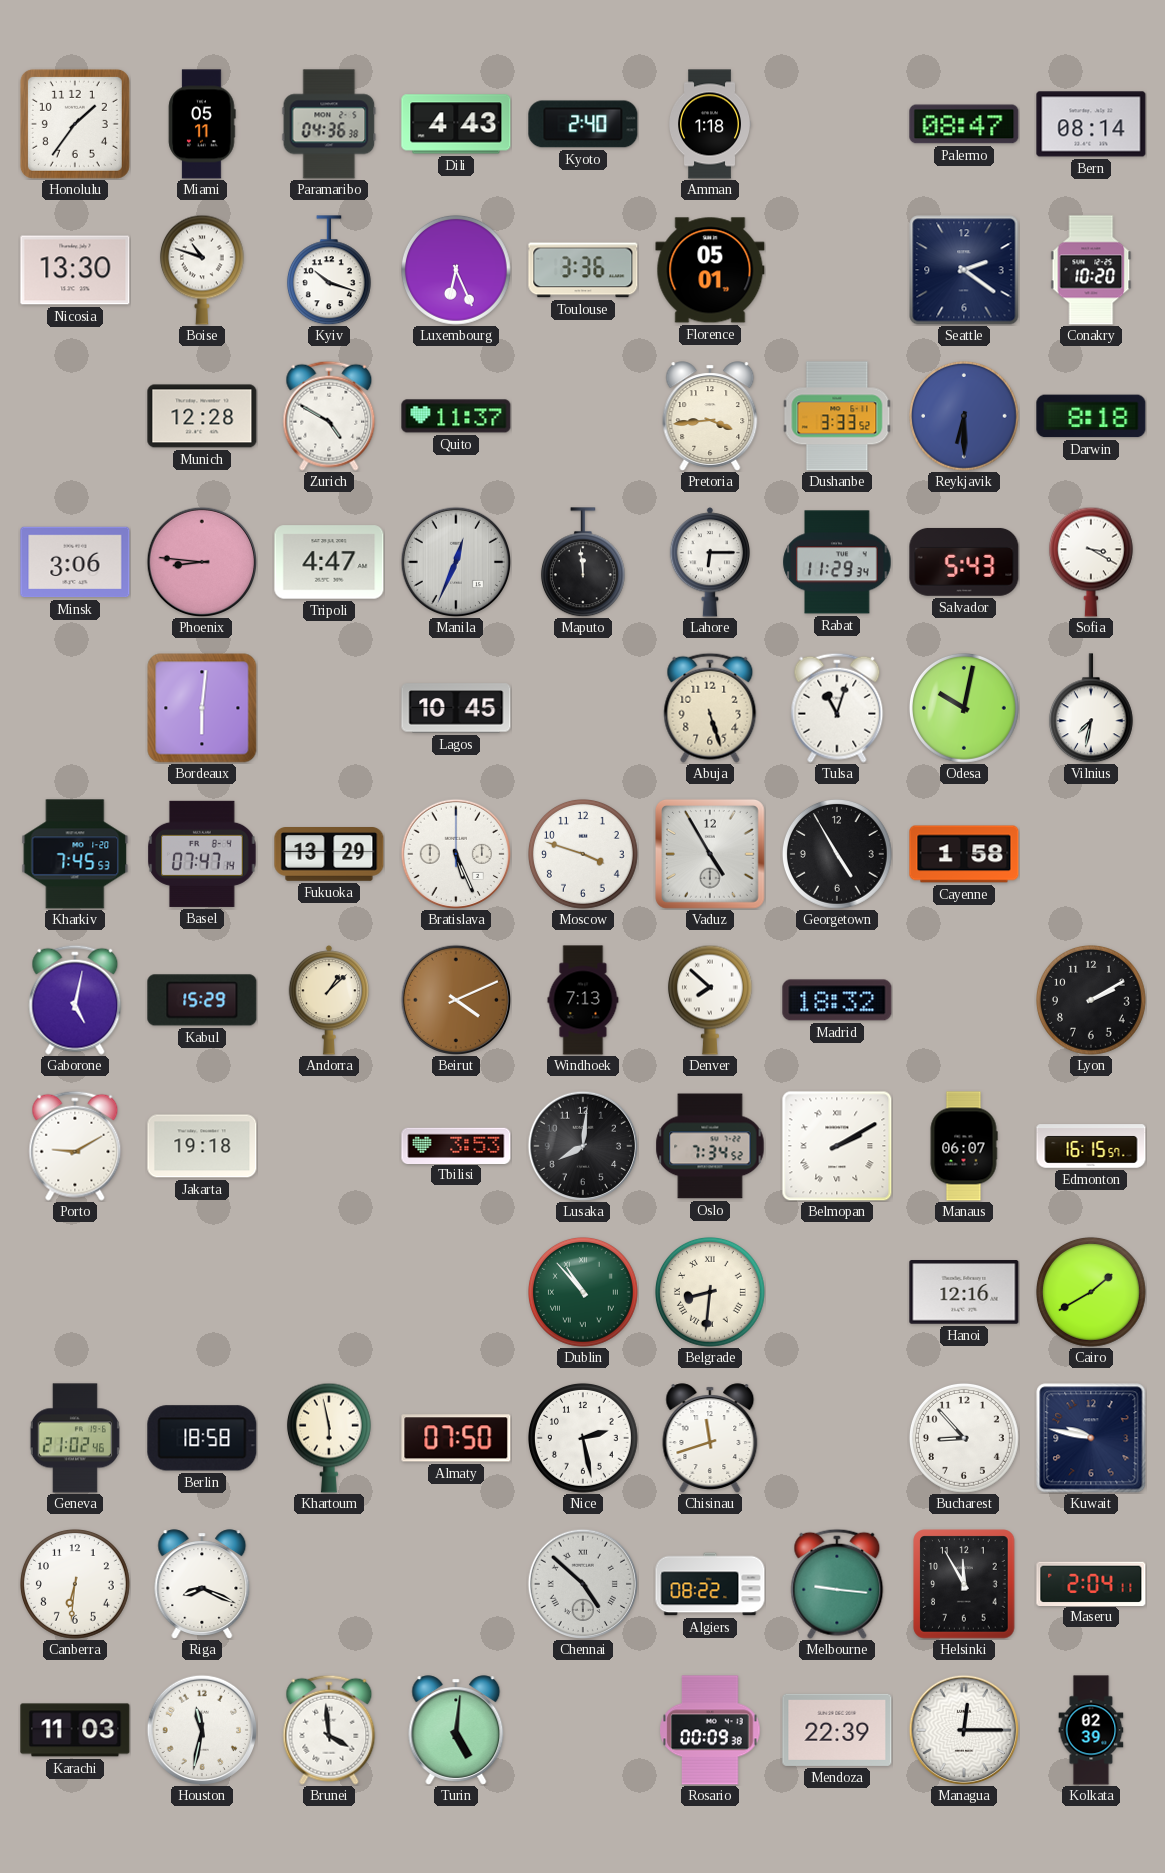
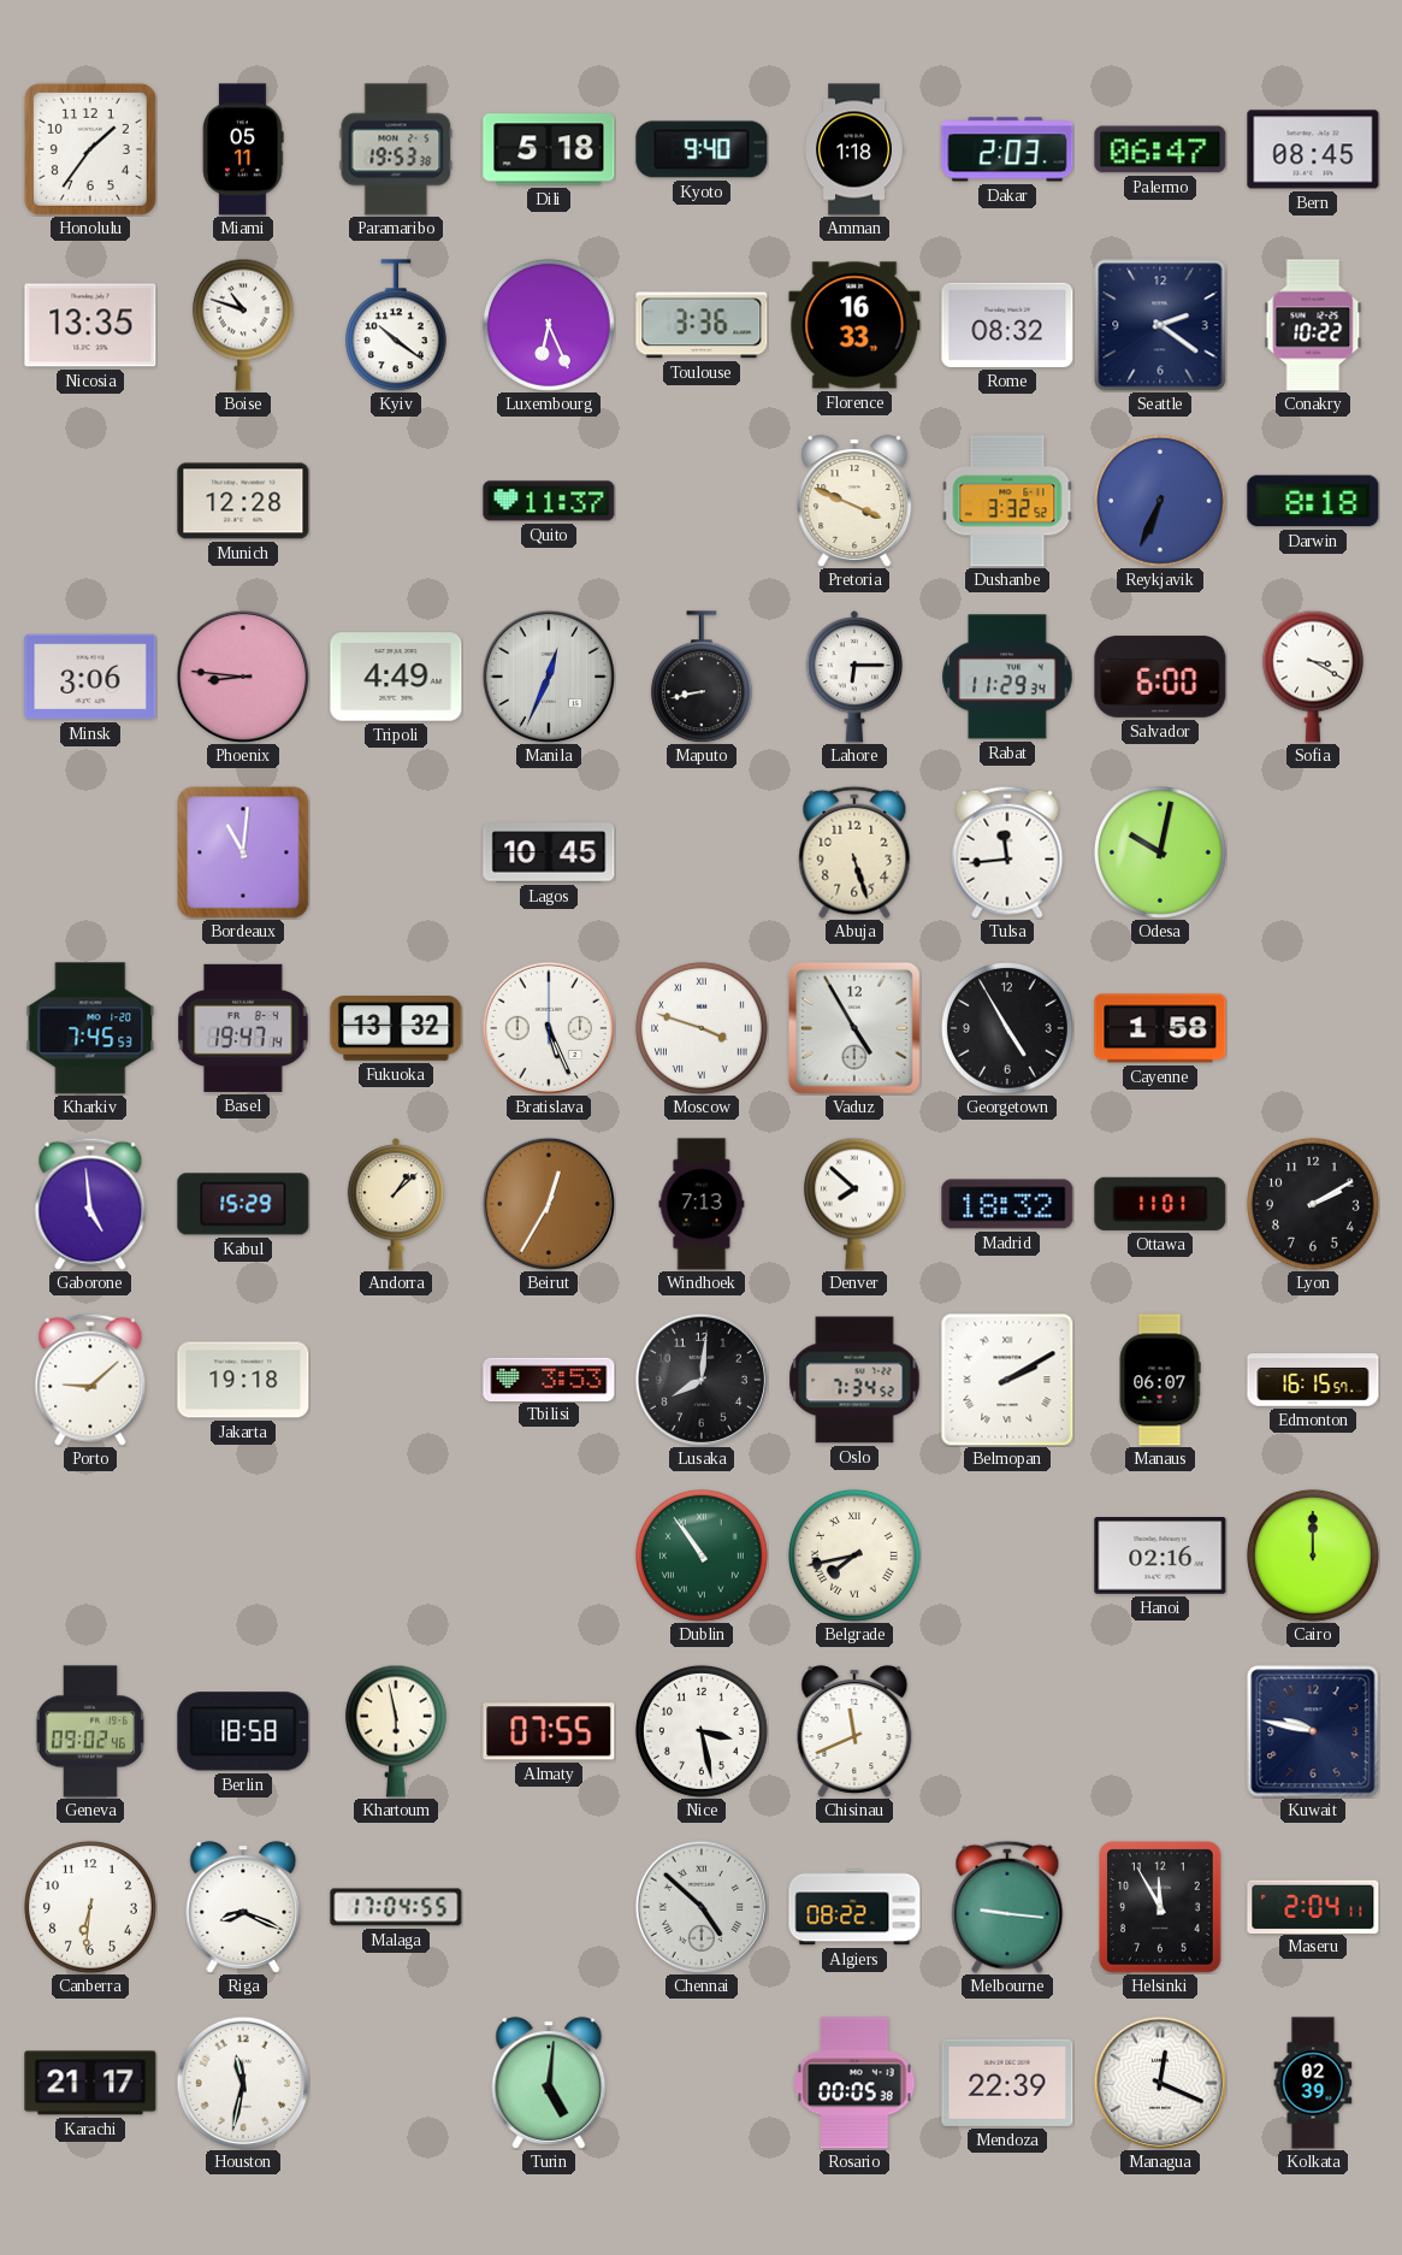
Paramaribo: 04:36 -> 19:53 (396, 149)
Dili: 4:43 -> 5:18 (549, 149)
Kyoto: 2:40 -> 9:40 (702, 149)
Dakar: none -> 2:03 (1007, 149)
Palermo: 08:47 -> 06:47 (1160, 149)
Bern: 08:14 -> 08:45 (1313, 149)
Nicosia: 13:30 -> 13:35 (90, 325)
Kyiv: 10:18 -> 10:21 (396, 325)
Florence: 05:01 -> 16:33 (854, 325)
Rome: none -> 08:32 (1007, 325)
Conakry: 10:20 -> 10:22 (1313, 325)
Zurich: 4:50 -> none (329, 416)
Pretoria: 3:44 -> 3:49 (854, 501)
Dushanbe: 3:33 -> 3:32 (1007, 501)
Reykjavik: 6:30 -> 6:34 (1160, 501)
Tripoli: 4:47 -> 4:49 (396, 677)
Maputo: 11:59 -> 8:43 (702, 677)
Salvador: 5:43 -> 6:00 (1160, 677)
Bordeaux: 6:01 -> 11:01 (243, 852)
Tulsa: 11:03 -> 11:44 (1007, 852)
Vilnius: 7:32 -> none (1091, 708)
Basel: 07:47 -> 19:47 (243, 1028)
Fukuoka: 13:29 -> 13:32 (396, 1029)
Moscow numerals: Arabic -> Roman (702, 1028)
Gaborone: 5:02 -> 4:59 (90, 1204)
Beirut: 4:11 -> 12:35 (548, 1203)
Ottawa: none -> 11:01 (1160, 1204)
Porto: 9:10 -> 9:08 (90, 1380)
Dublin: 10:53 -> 10:54 (702, 1556)
Belgrade: 8:31 -> 7:43 (854, 1556)
Hanoi: 12:16 -> 02:16 (1160, 1556)
Cairo: 1:40 -> 12:00 (1313, 1556)
Geneva: 21:02 -> 09:02 (90, 1731)
Almaty: 07:50 -> 07:55 (549, 1731)
Nice: 2:28 -> 3:28 (702, 1731)
Chisinau: 11:42 -> 11:41 (854, 1731)
Bucharest: 8:53 -> none (964, 1438)
Malaga: none -> 17:04 (396, 1907)
Karachi: 11:03 -> 21:17 (90, 2083)
Brunei: 3:59 -> none (329, 1730)
Rosario: 00:09 -> 00:05 (854, 2083)
Managua: 12:15 -> 12:19 (1159, 2082)
